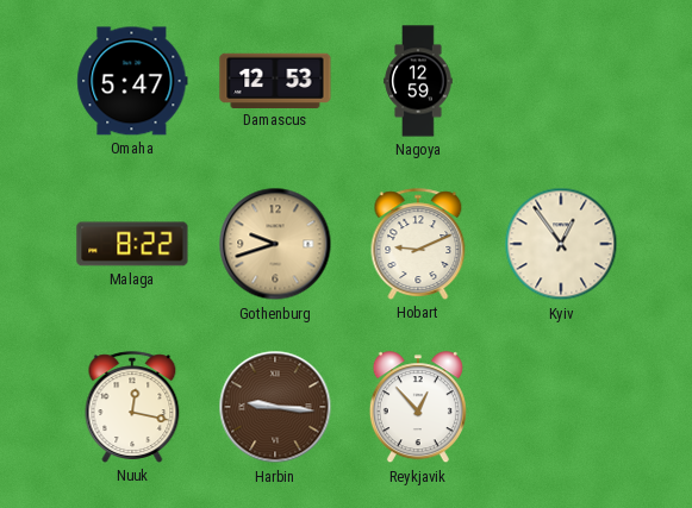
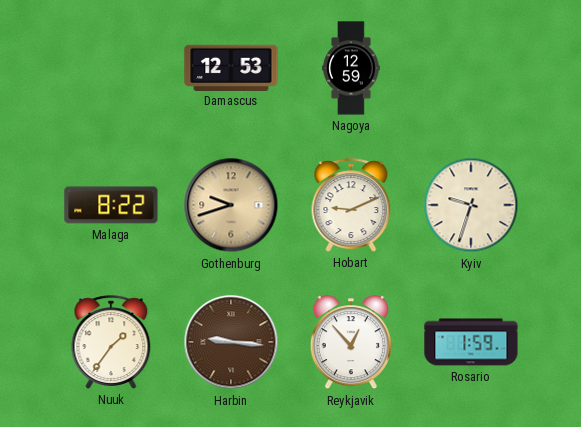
Omaha: 5:47 -> none (132, 81)
Kyiv: 12:54 -> 9:33 (471, 205)
Nuuk: 12:17 -> 1:36 (111, 342)
Rosario: none -> 1:59 (471, 342)
